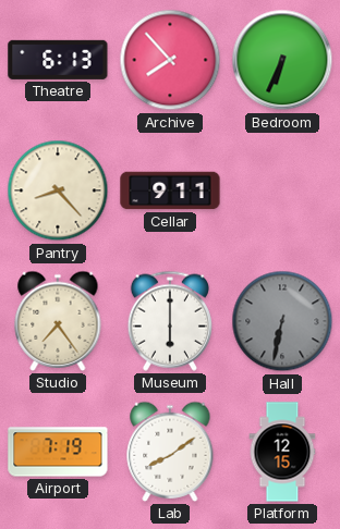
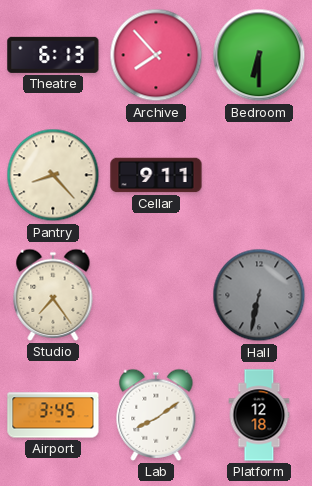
Bedroom: 6:34 -> 6:30 (259, 55)
Museum: 6:00 -> none (170, 321)
Airport: 7:19 -> 3:45 (53, 415)
Platform: 12:15 -> 12:18 (259, 415)
